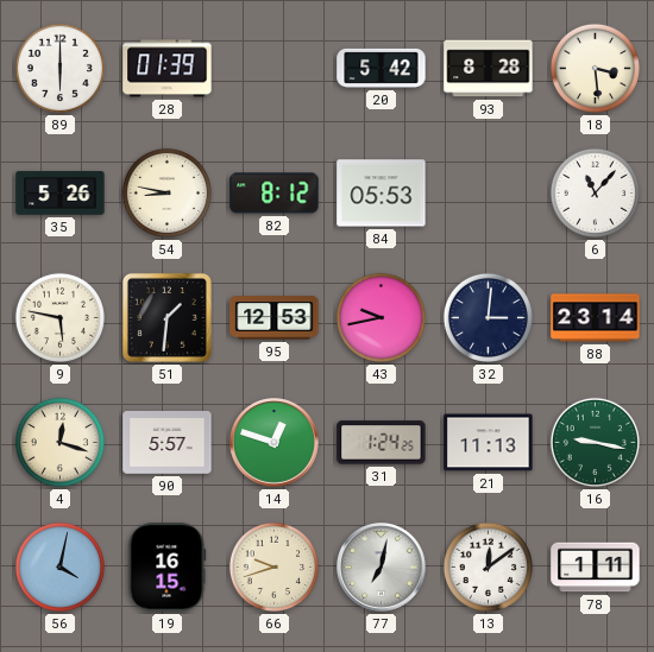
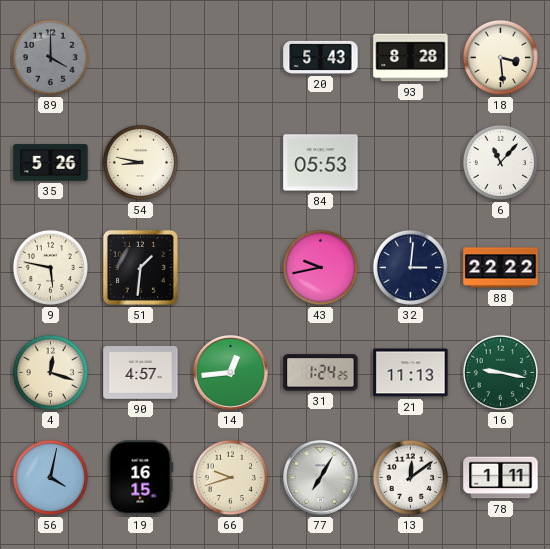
89: 6:00 -> 4:00 (50, 57)
89 dial: white -> grey (50, 57)
28: 01:39 -> none (168, 69)
20: 5:42 -> 5:43 (321, 57)
82: 8:12 -> none (275, 194)
95: 12:53 -> none (275, 318)
88: 23:14 -> 22:22 (501, 268)
90: 5:57 -> 4:57 (141, 373)
14: 12:48 -> 12:44 (231, 373)
77: 7:02 -> 7:05 (321, 478)
